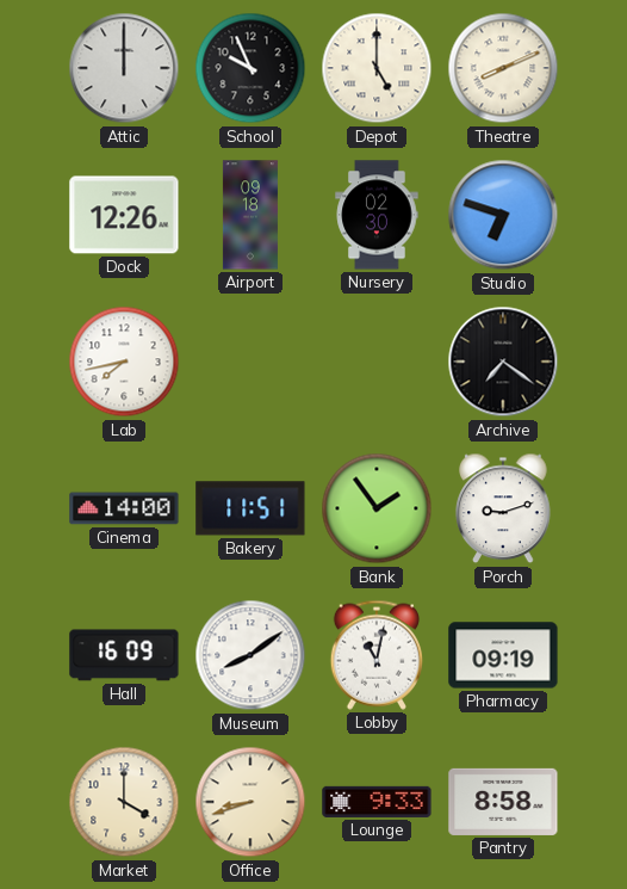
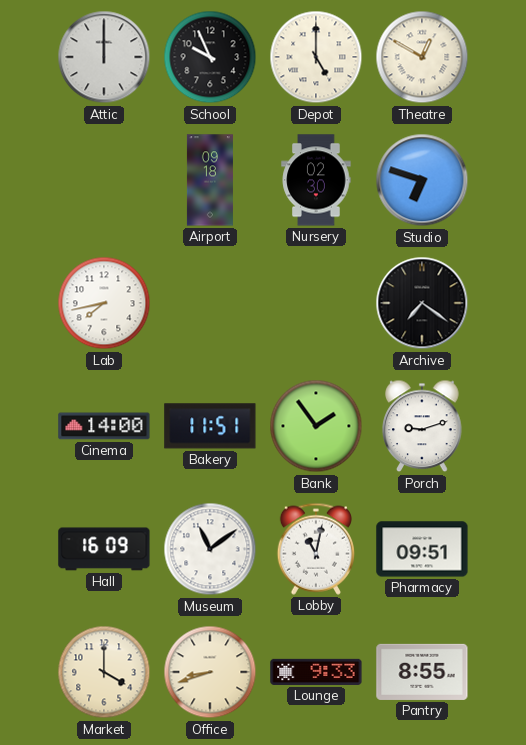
Theatre: 8:11 -> 12:50 (422, 57)
Dock: 12:26 -> none (124, 215)
Museum: 8:09 -> 11:09 (210, 549)
Pharmacy: 09:19 -> 09:51 (422, 549)
Pantry: 8:58 -> 8:55 (422, 672)
